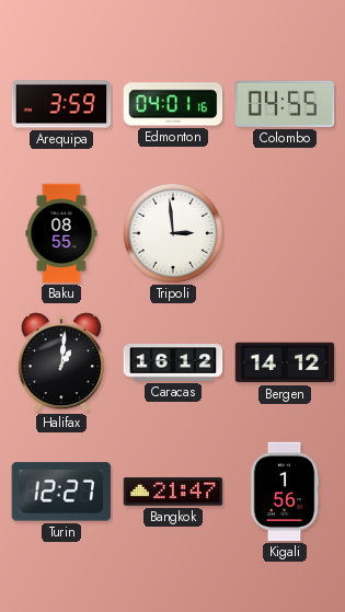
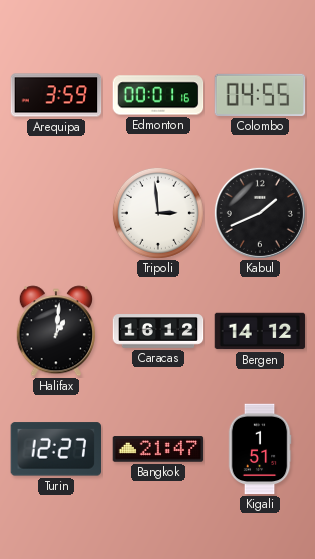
Edmonton: 04:01 -> 00:01 (158, 95)
Baku: 08:55 -> none (61, 233)
Kabul: none -> 1:41 (260, 213)
Kigali: 1:56 -> 1:51 (260, 449)
